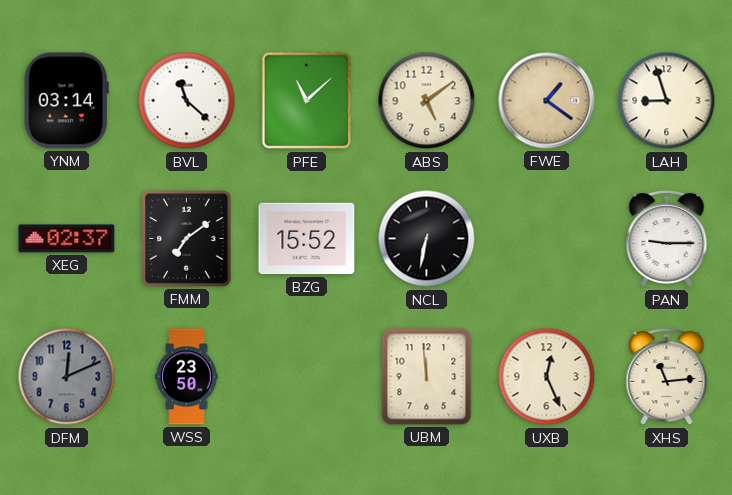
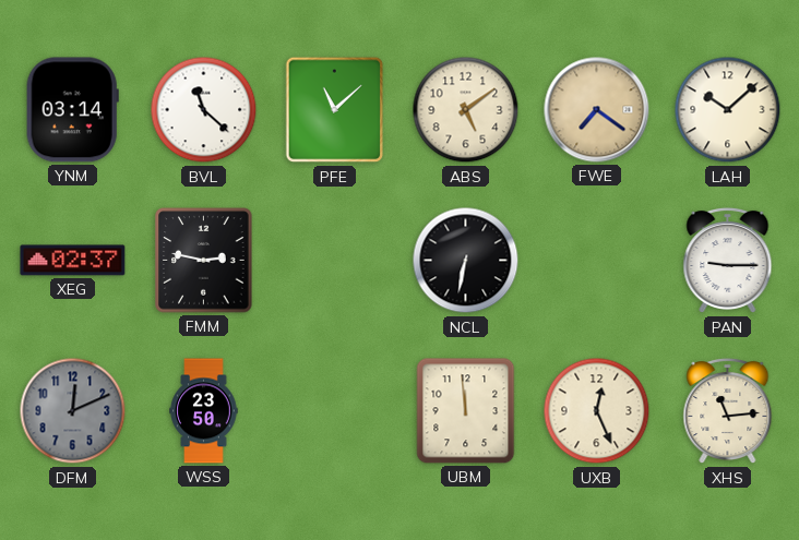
FWE: 1:21 -> 7:21 (597, 110)
LAH: 8:57 -> 10:08 (728, 110)
FMM: 7:09 -> 2:47 (204, 261)
BZG: 15:52 -> none (307, 239)
